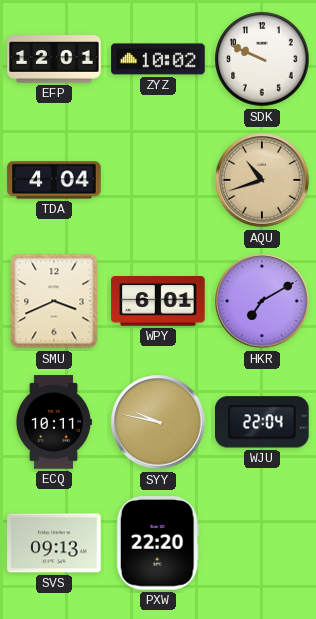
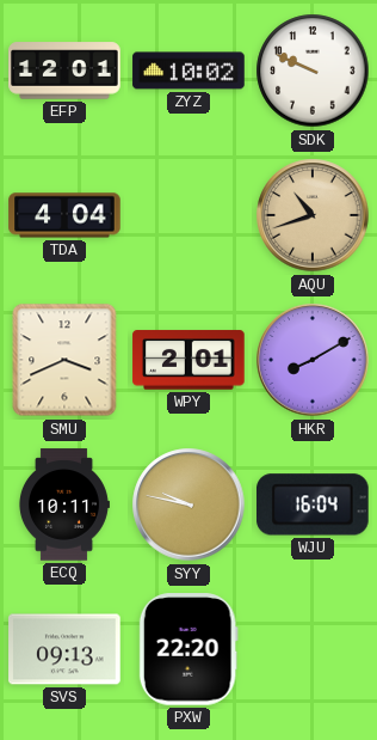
WPY: 6:01 -> 2:01 (188, 360)
HKR: 7:10 -> 8:10 (313, 360)
WJU: 22:04 -> 16:04 (314, 504)
